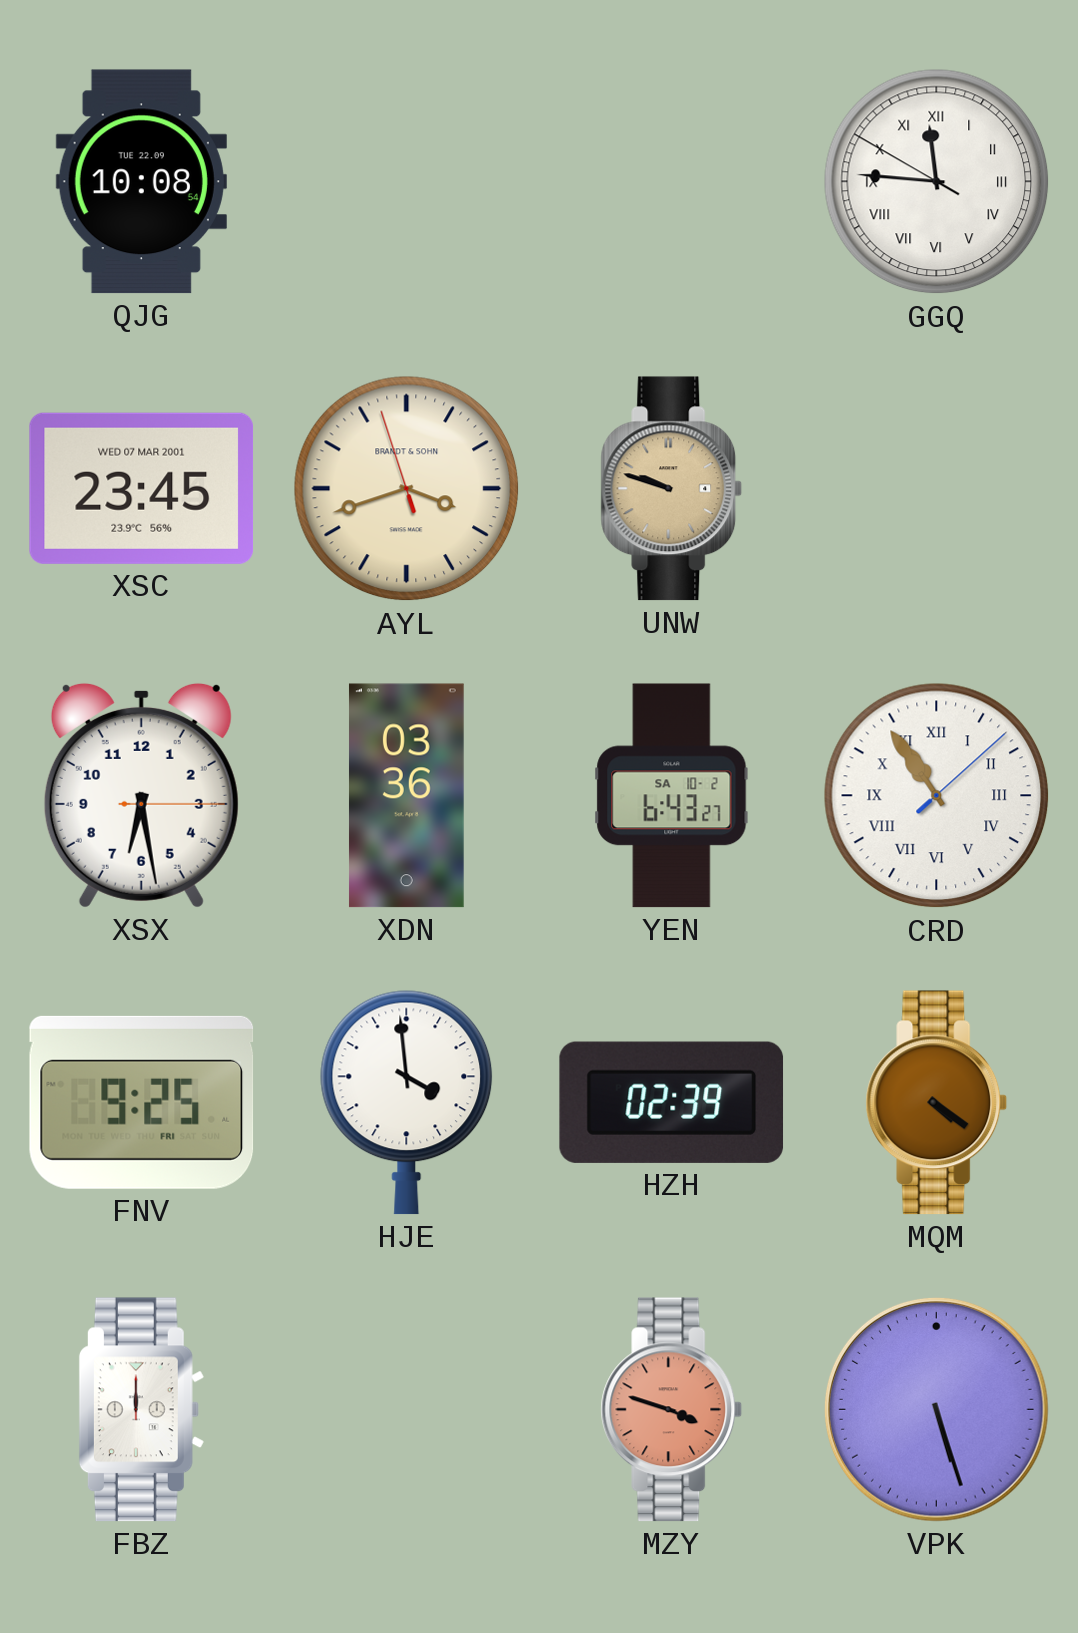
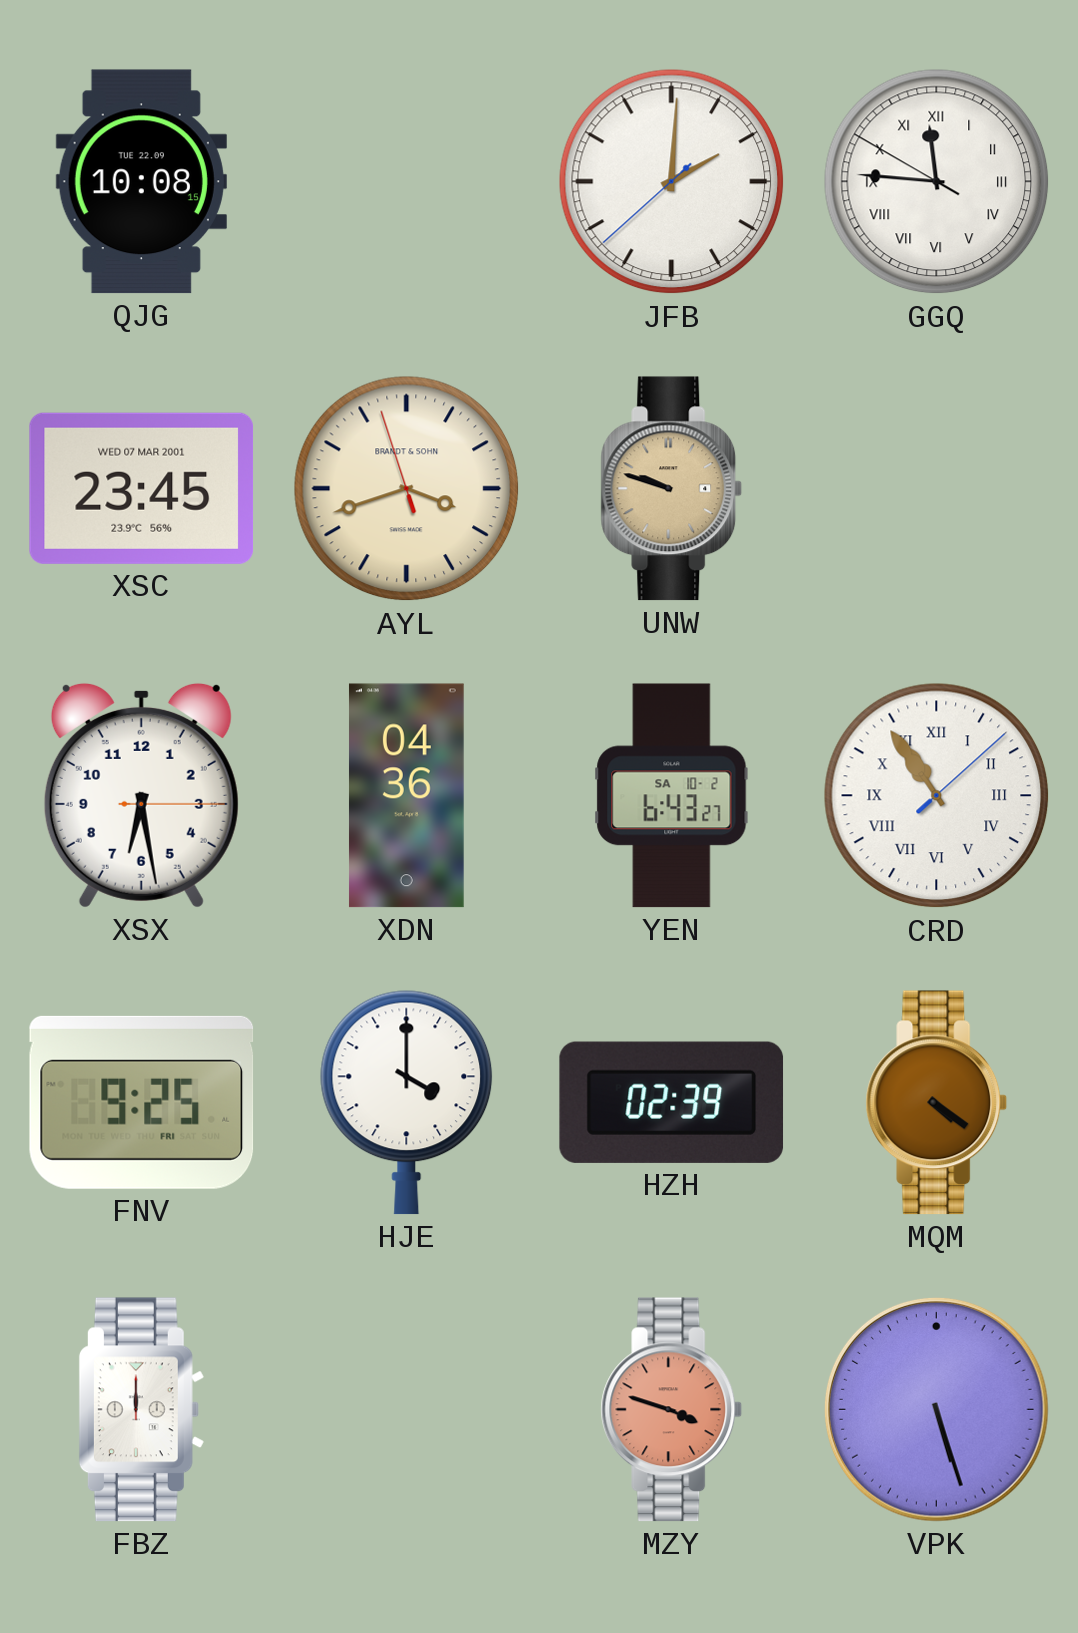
QJG: 10:08:54 -> 10:08:15 (141, 182)
JFB: none -> 2:00 (672, 182)
XDN: 03:36 -> 04:36 (406, 796)
HJE: 3:59 -> 4:00 (407, 1102)
